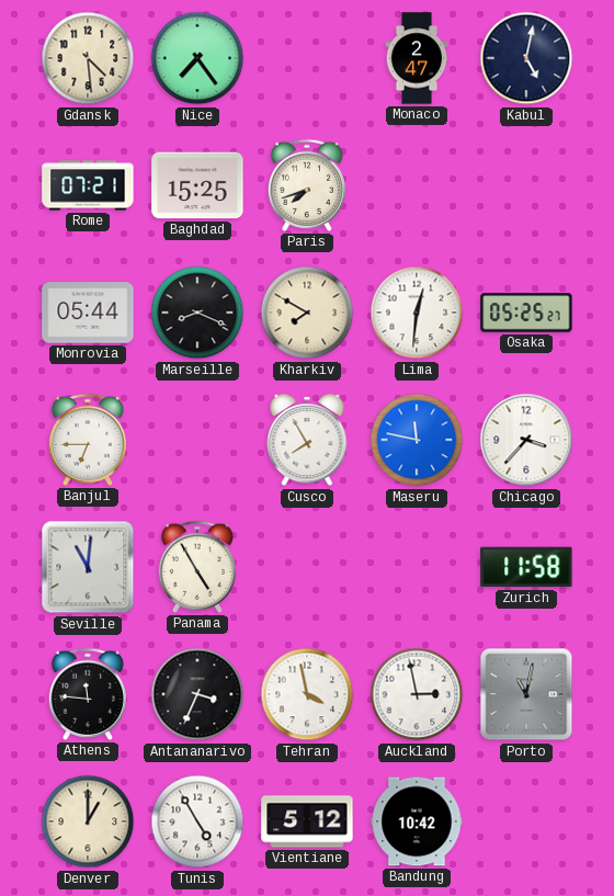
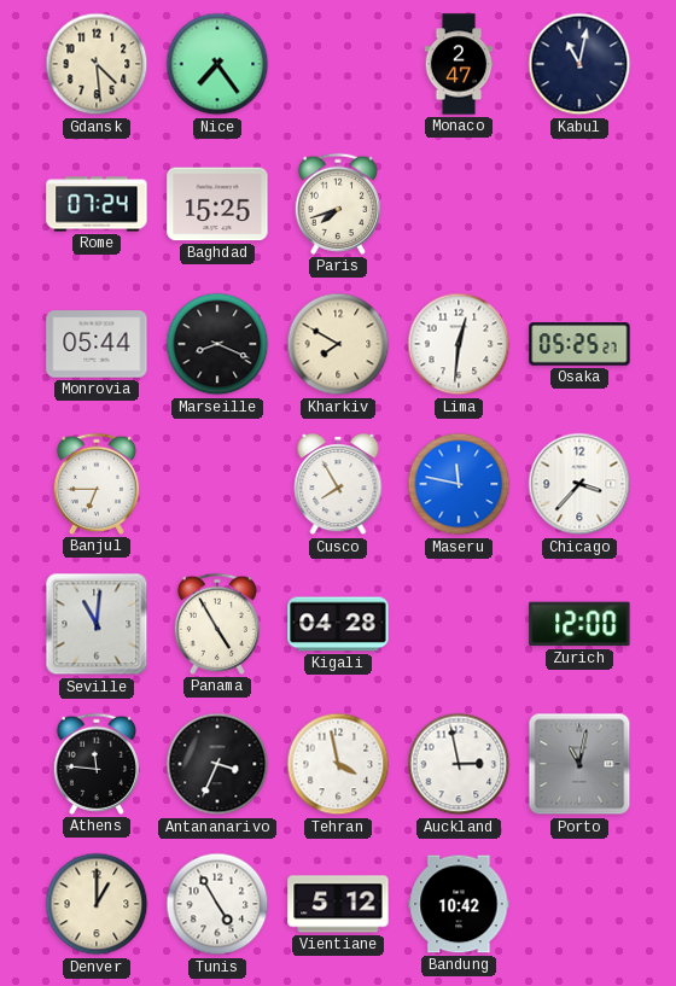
Kabul: 5:02 -> 11:02 (579, 64)
Rome: 07:21 -> 07:24 (97, 204)
Kigali: none -> 04:28 (338, 624)
Zurich: 11:58 -> 12:00 (579, 624)
